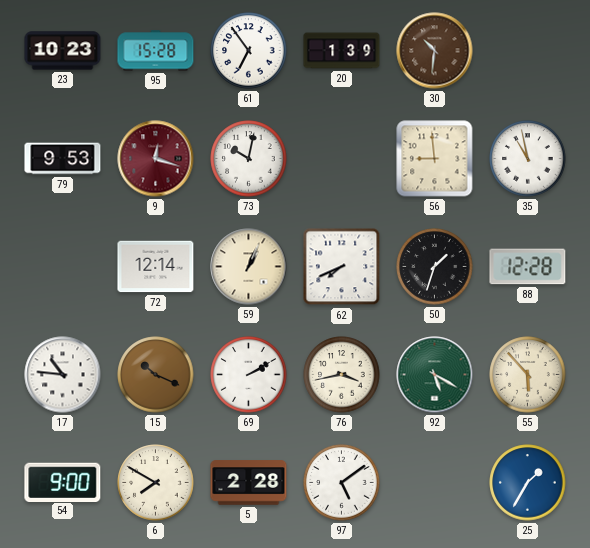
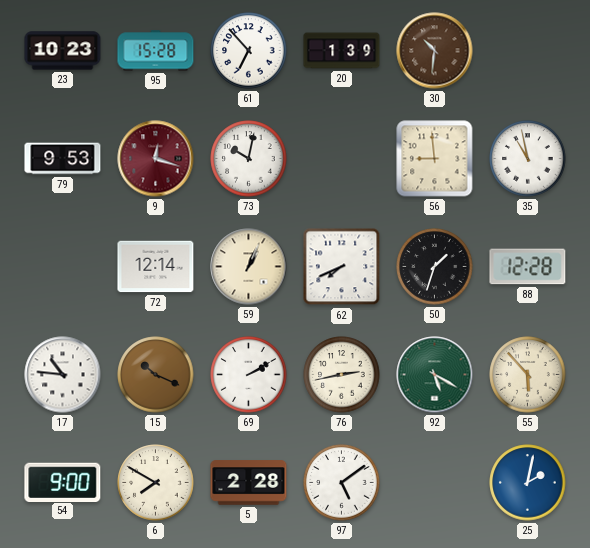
61: 6:54 -> 6:53 (249, 51)
76: 3:43 -> 2:43 (342, 375)
25: 1:35 -> 2:02 (528, 483)
